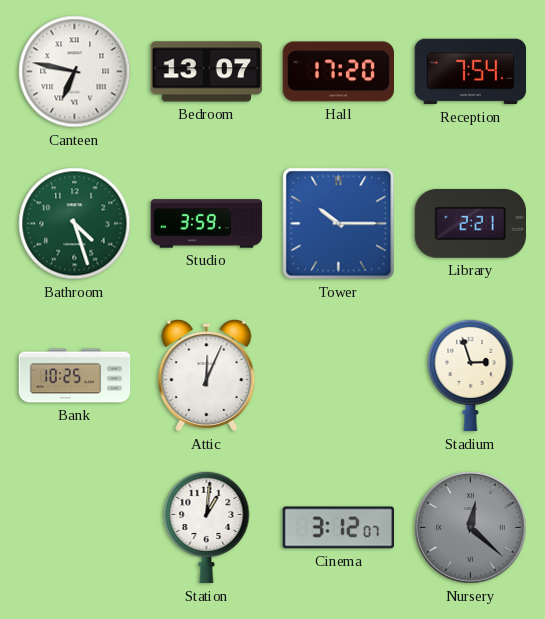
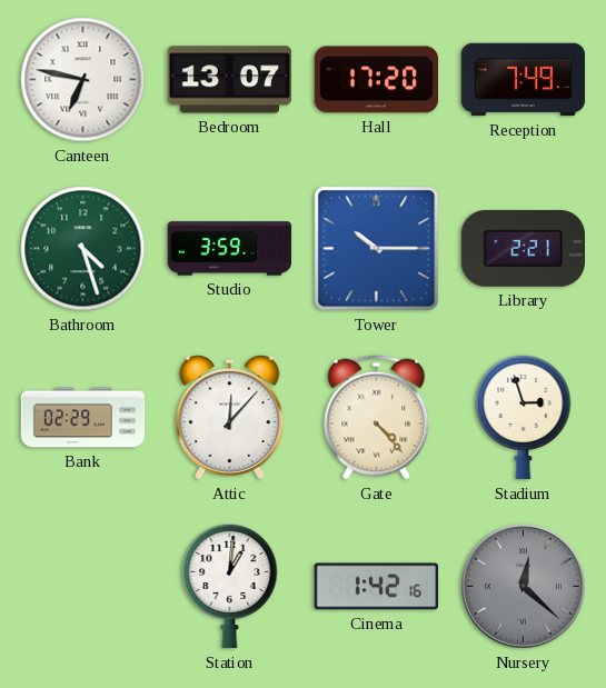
Reception: 7:54 -> 7:49 (524, 80)
Bank: 10:25 -> 02:29 (83, 418)
Attic: 12:04 -> 12:07 (230, 418)
Gate: none -> 4:23 (377, 418)
Cinema: 3:12 -> 1:42 (377, 587)
